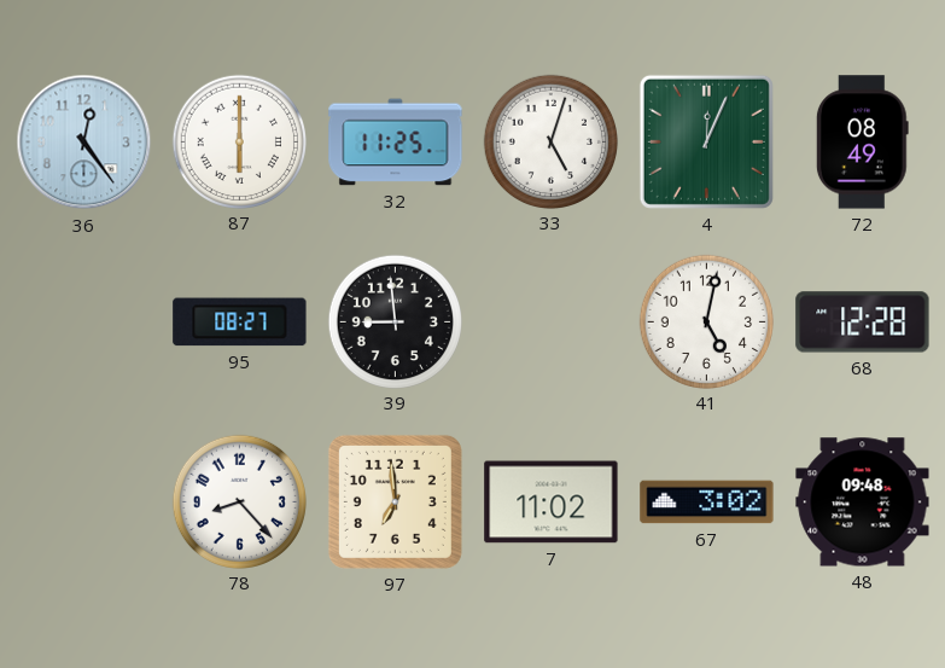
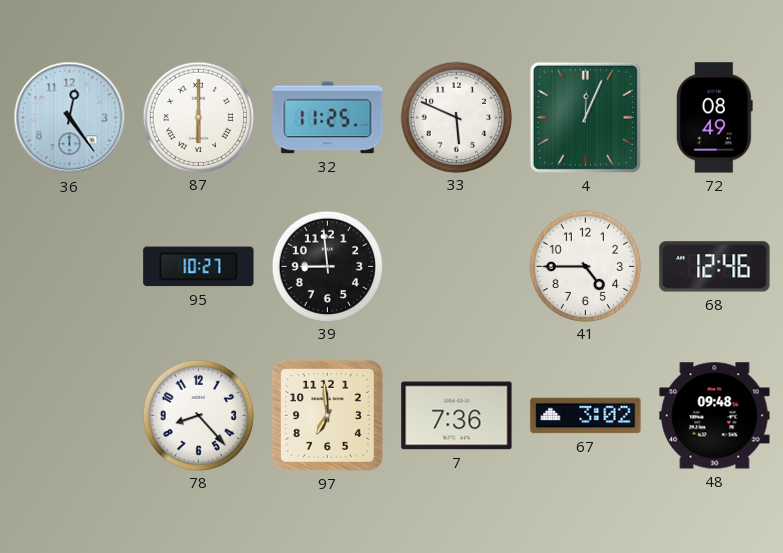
33: 5:03 -> 5:49 (456, 117)
95: 08:27 -> 10:27 (199, 267)
41: 5:02 -> 4:45 (585, 266)
68: 12:28 -> 12:46 (715, 267)
7: 11:02 -> 7:36 (457, 416)
